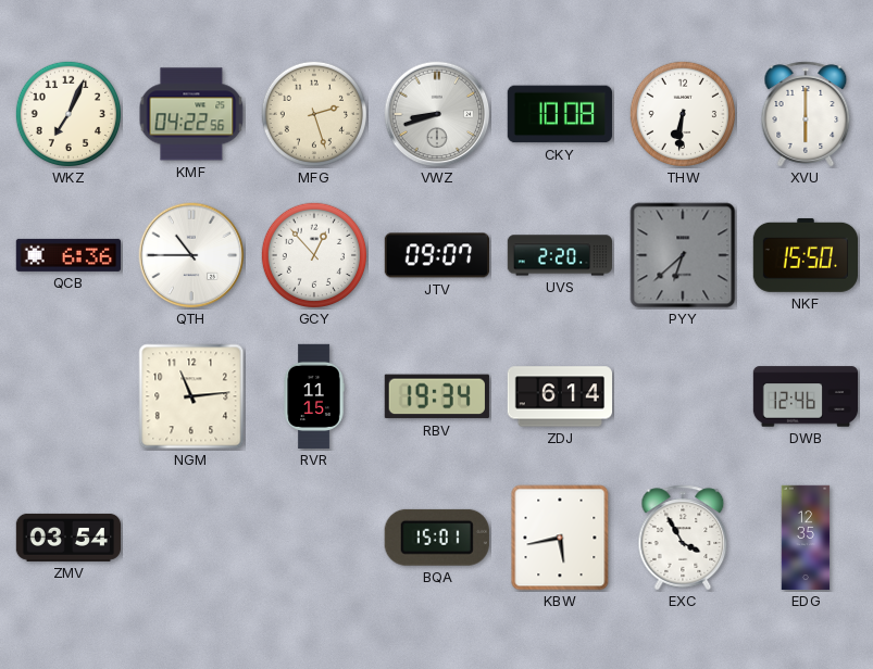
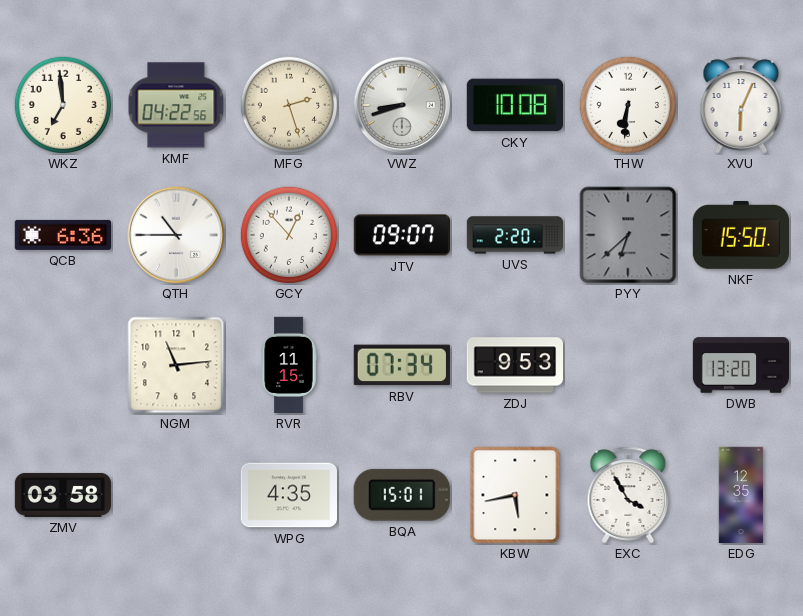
WKZ: 7:04 -> 6:59 (62, 104)
XVU: 6:00 -> 6:04 (741, 105)
RBV: 19:34 -> 07:34 (402, 365)
ZDJ: 6:14 -> 9:53 (514, 365)
DWB: 12:46 -> 13:20 (741, 365)
ZMV: 03:54 -> 03:58 (63, 495)
WPG: none -> 4:35 (288, 495)
